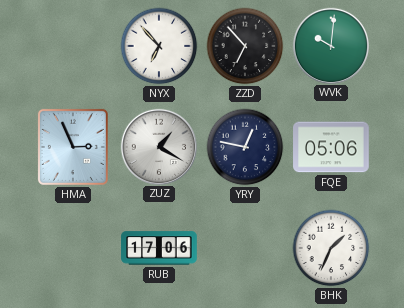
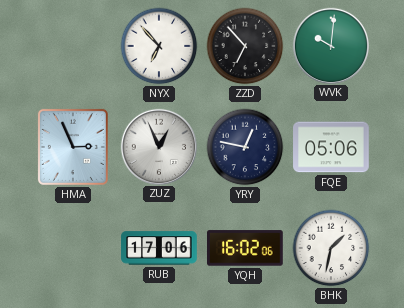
ZUZ: 1:20 -> 12:56 (158, 146)
YQH: none -> 16:02 (246, 248)
BHK: 1:34 -> 1:32 (331, 248)
